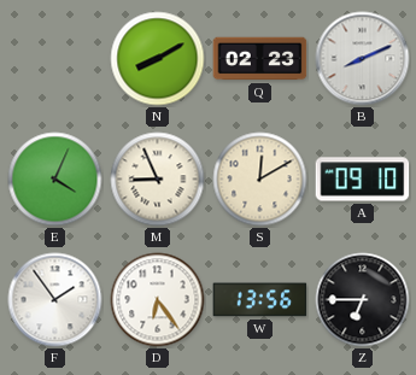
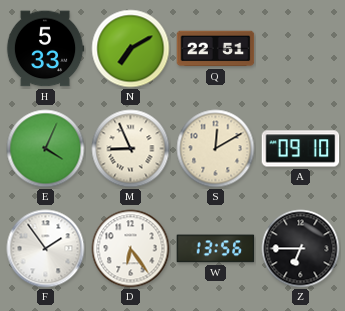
H: none -> 5:33 (45, 49)
N: 8:10 -> 7:10 (131, 49)
Q: 02:23 -> 22:51 (216, 49)
B: 8:11 -> none (363, 59)
